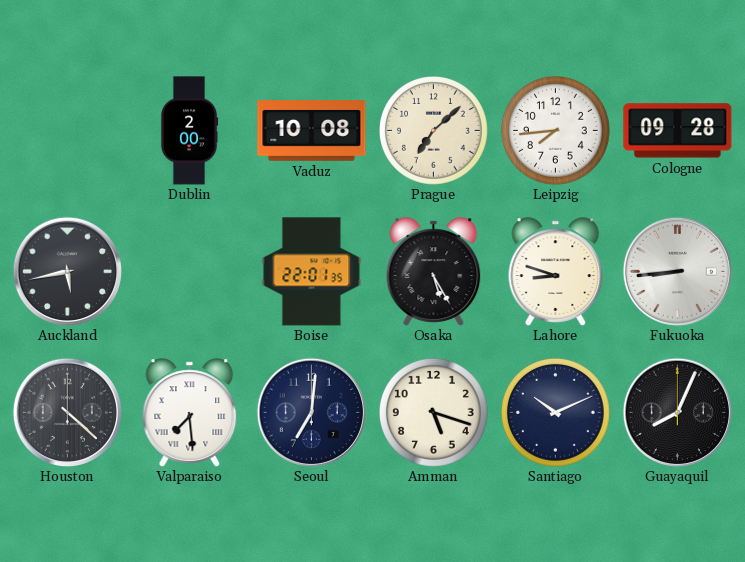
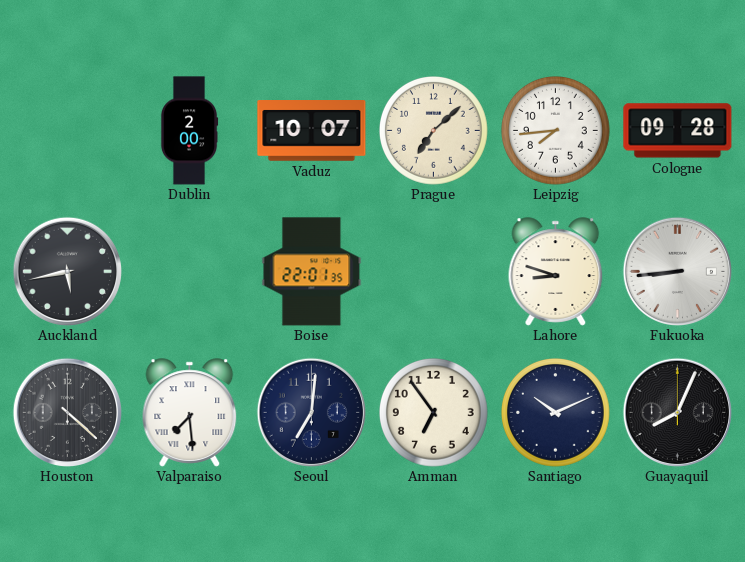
Vaduz: 10:08 -> 10:07 (312, 131)
Osaka: 5:25 -> none (434, 272)
Amman: 5:18 -> 6:54 (434, 413)
